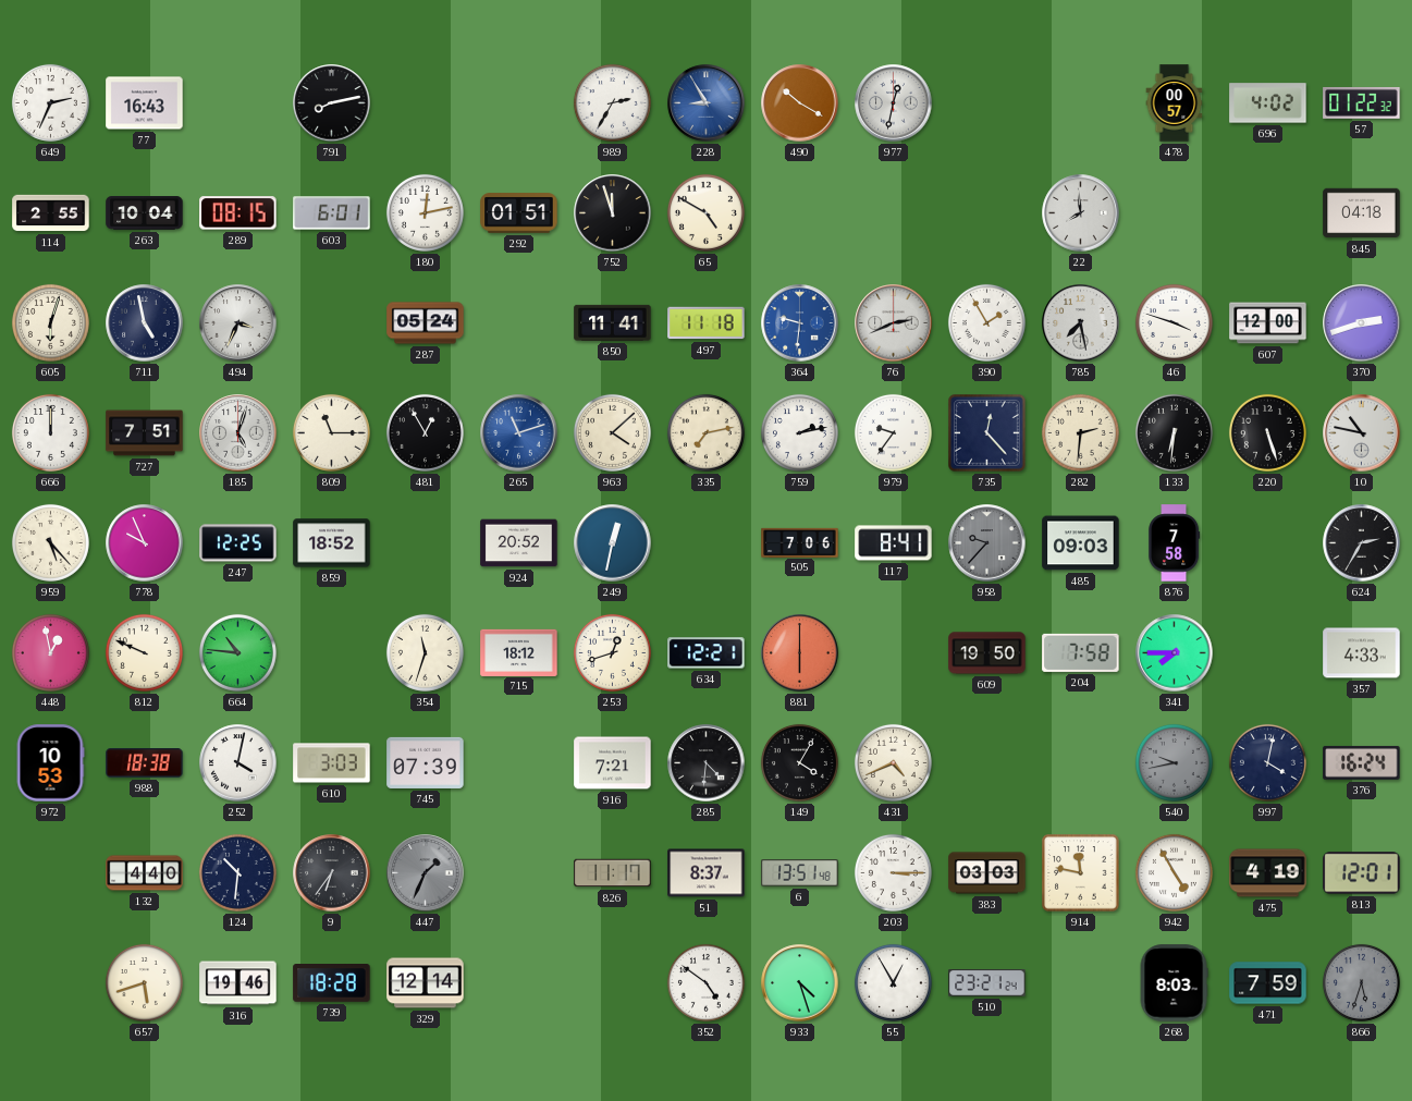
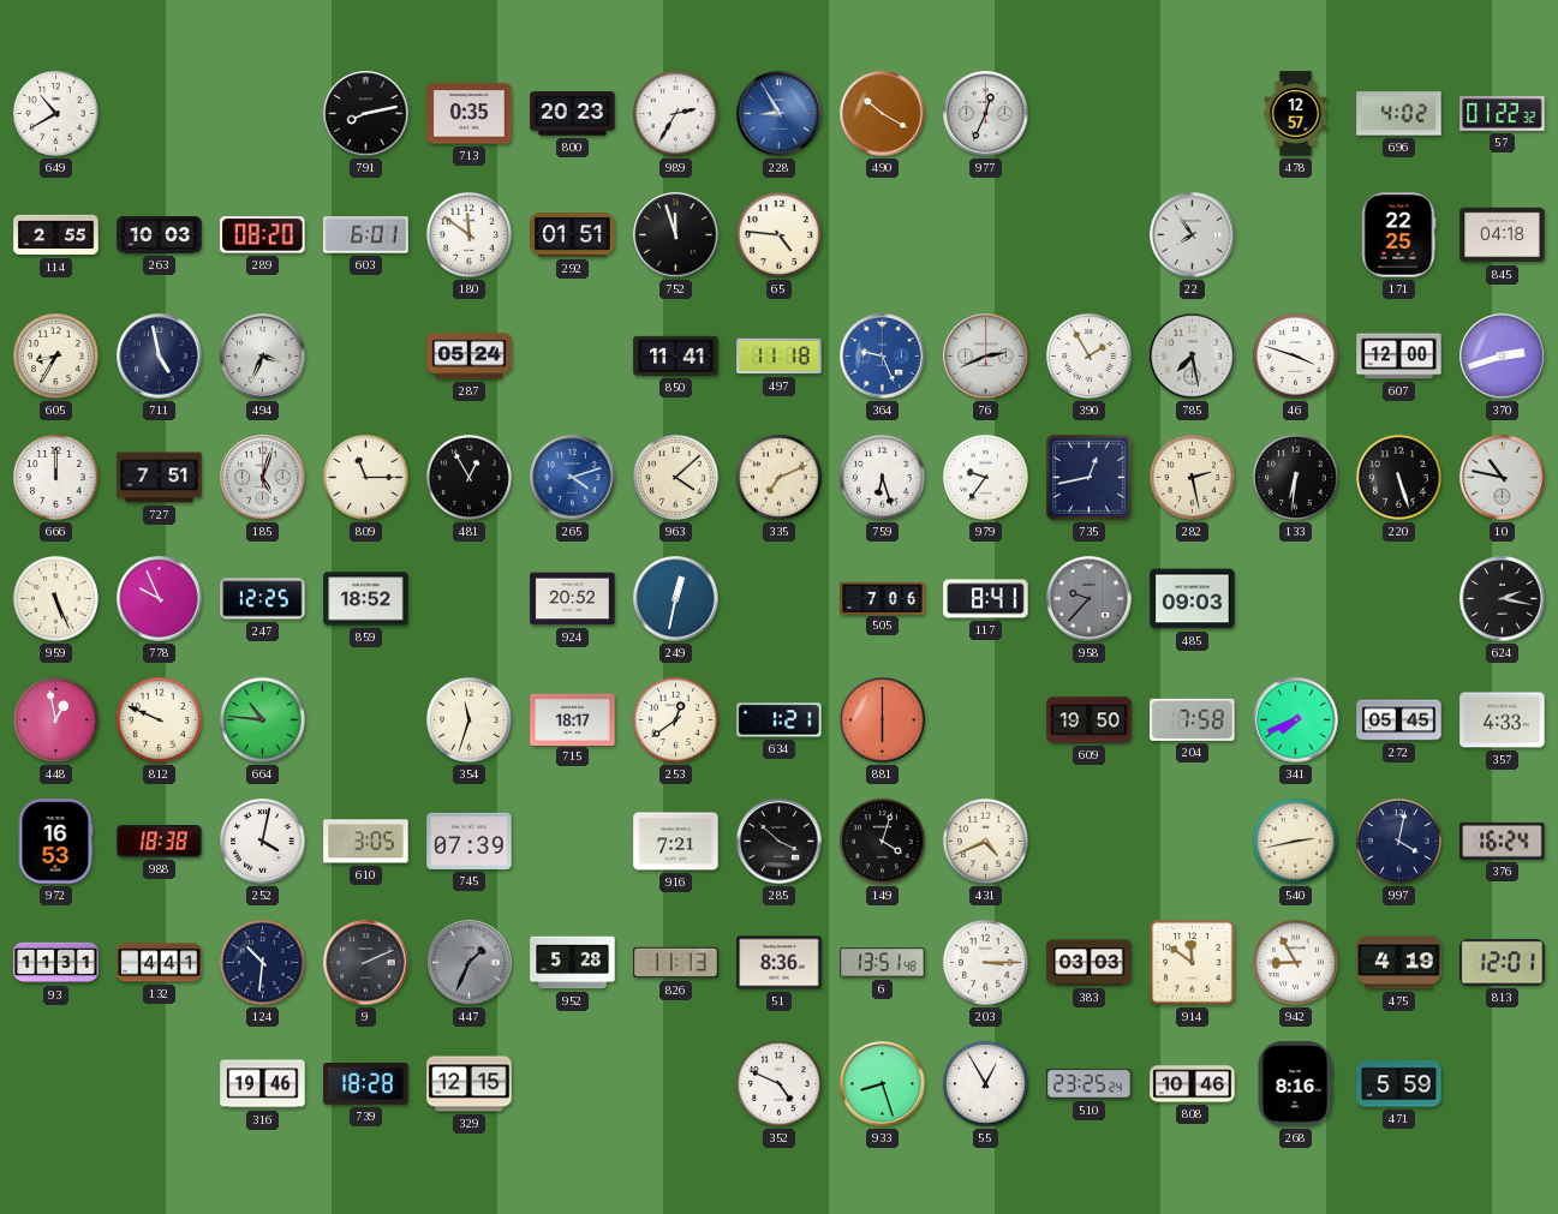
649: 2:34 -> 10:40 (55, 113)
77: 16:43 -> none (145, 103)
713: none -> 0:35 (470, 114)
800: none -> 20:23 (573, 114)
977: 12:32 -> 12:34 (986, 114)
478: 00:57 -> 12:57 (1296, 114)
263: 10:04 -> 10:03 (160, 235)
289: 08:15 -> 08:20 (263, 235)
180: 12:13 -> 11:51 (468, 234)
65: 4:50 -> 4:46 (778, 234)
22: 7:59 -> 7:54 (1193, 235)
171: none -> 22:25 (1398, 235)
605: 6:03 -> 8:35 (55, 355)
364: 9:31 -> 9:26 (883, 357)
265: 11:12 -> 4:12 (573, 478)
335: 7:13 -> 7:11 (778, 477)
759: 2:13 -> 6:27 (882, 477)
735: 12:23 -> 12:43 (1090, 478)
282: 2:31 -> 2:28 (1192, 477)
959: 5:23 -> 5:26 (55, 598)
876: 7:58 -> none (1175, 543)
624: 2:35 -> 2:17 (1503, 599)
715: 18:12 -> 18:17 (573, 719)
253: 12:42 -> 12:39 (675, 719)
634: 12:21 -> 1:21 (780, 720)
341: 7:45 -> 7:41 (1296, 720)
272: none -> 05:45 (1399, 720)
972: 10:53 -> 16:53 (55, 842)
610: 3:03 -> 3:05 (366, 842)
285: 4:31 -> 3:52 (780, 842)
149: 4:05 -> 4:03 (882, 841)
540: 9:43 -> 2:43 (1295, 841)
540 dial: grey -> cream (1295, 841)
93: none -> 11:31 (56, 963)
132: 4:40 -> 4:41 (160, 963)
9: 6:36 -> 2:11 (366, 963)
952: none -> 5:28 (573, 963)
826: 11:17 -> 11:13 (676, 963)
51: 8:37 -> 8:36 (780, 963)
914: 11:47 -> 11:51 (1193, 963)
942: 4:55 -> 8:55 (1295, 962)
657: 5:42 -> none (144, 982)
329: 12:14 -> 12:15 (470, 1084)
352: 4:51 -> 4:49 (778, 1083)
933: 4:27 -> 8:27 (883, 1084)
510: 23:21 -> 23:25 (1090, 1084)
808: none -> 10:46 (1193, 1084)
268: 8:03 -> 8:16 (1295, 1084)
471: 7:59 -> 5:59 (1399, 1084)
866: 5:33 -> none (1361, 982)
